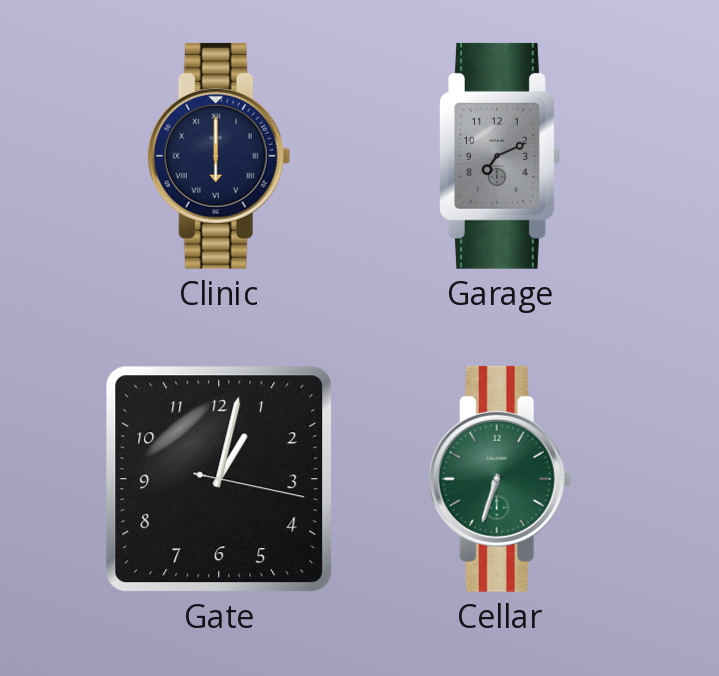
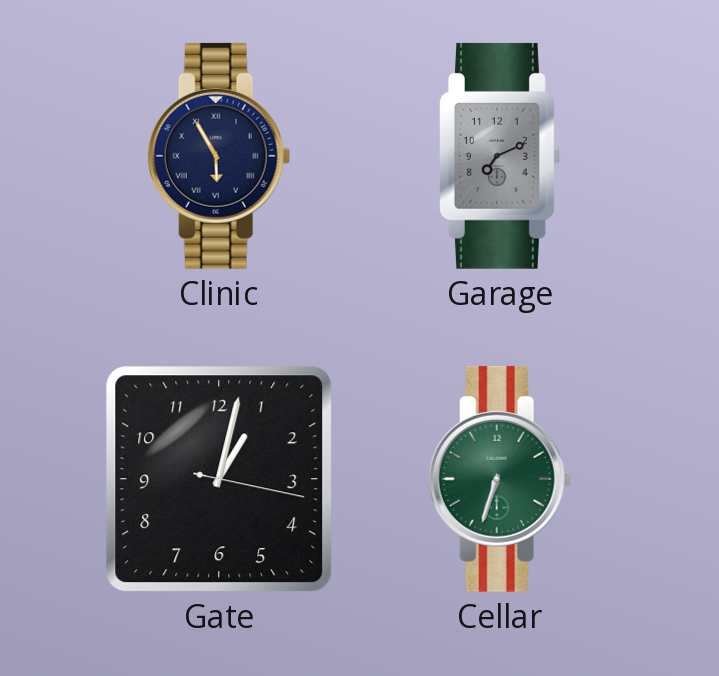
Clinic: 6:00 -> 5:55 (219, 156)
